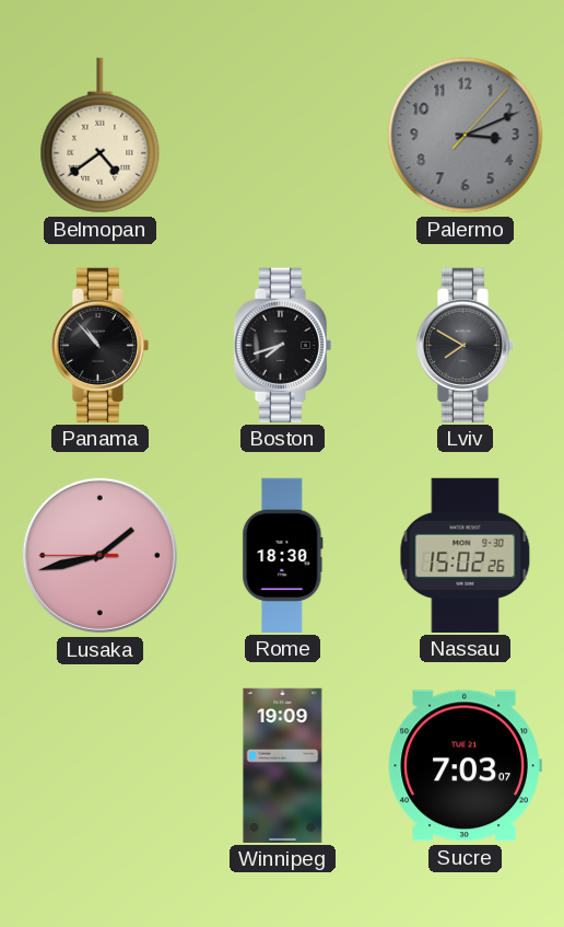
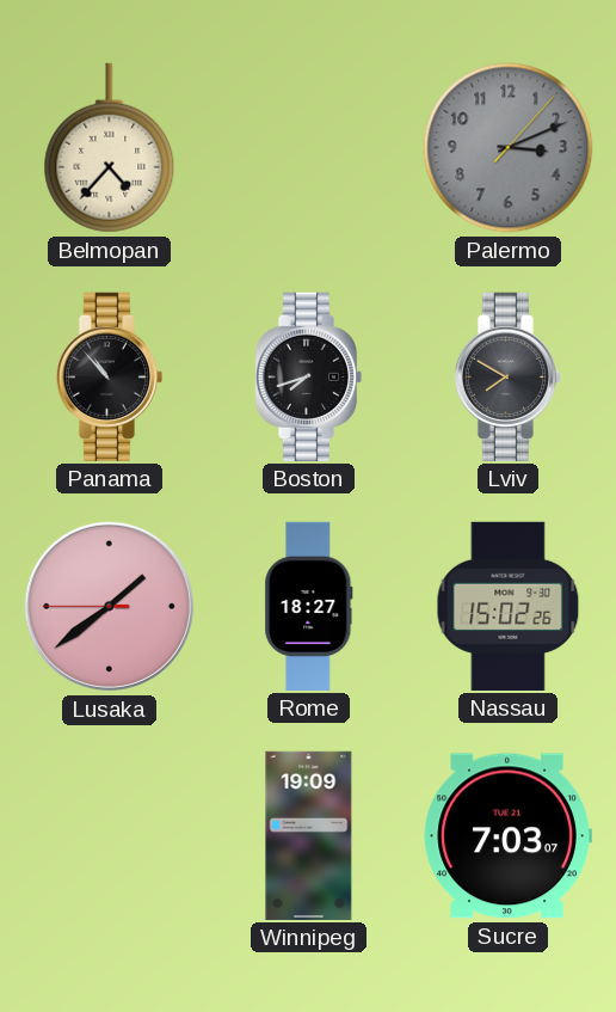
Belmopan: 4:39 -> 4:37 (110, 148)
Lusaka: 1:42 -> 1:38 (109, 606)
Rome: 18:30 -> 18:27 (309, 606)
